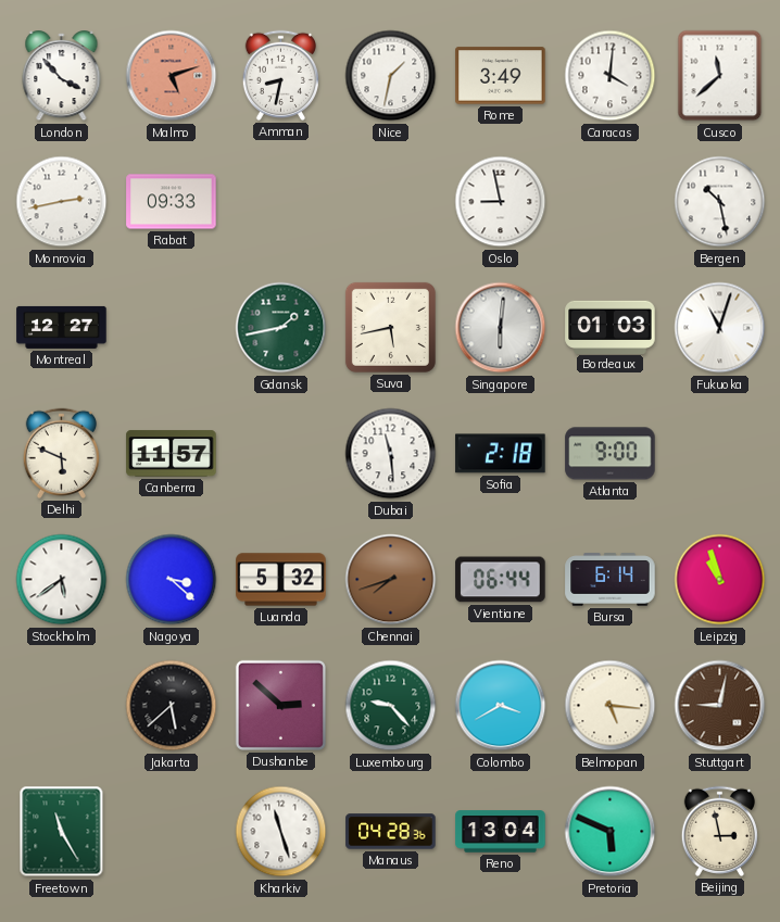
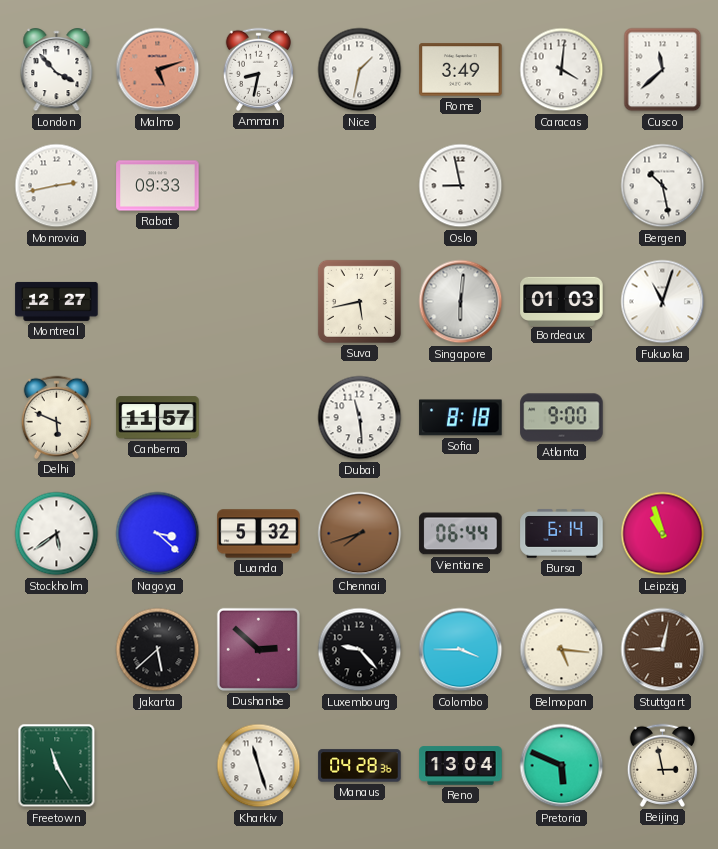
Gdansk: 1:43 -> none (281, 328)
Sofia: 2:18 -> 8:18 (461, 418)
Luxembourg dial: green -> black (360, 650)
Colombo: 3:40 -> 3:45 (461, 650)
